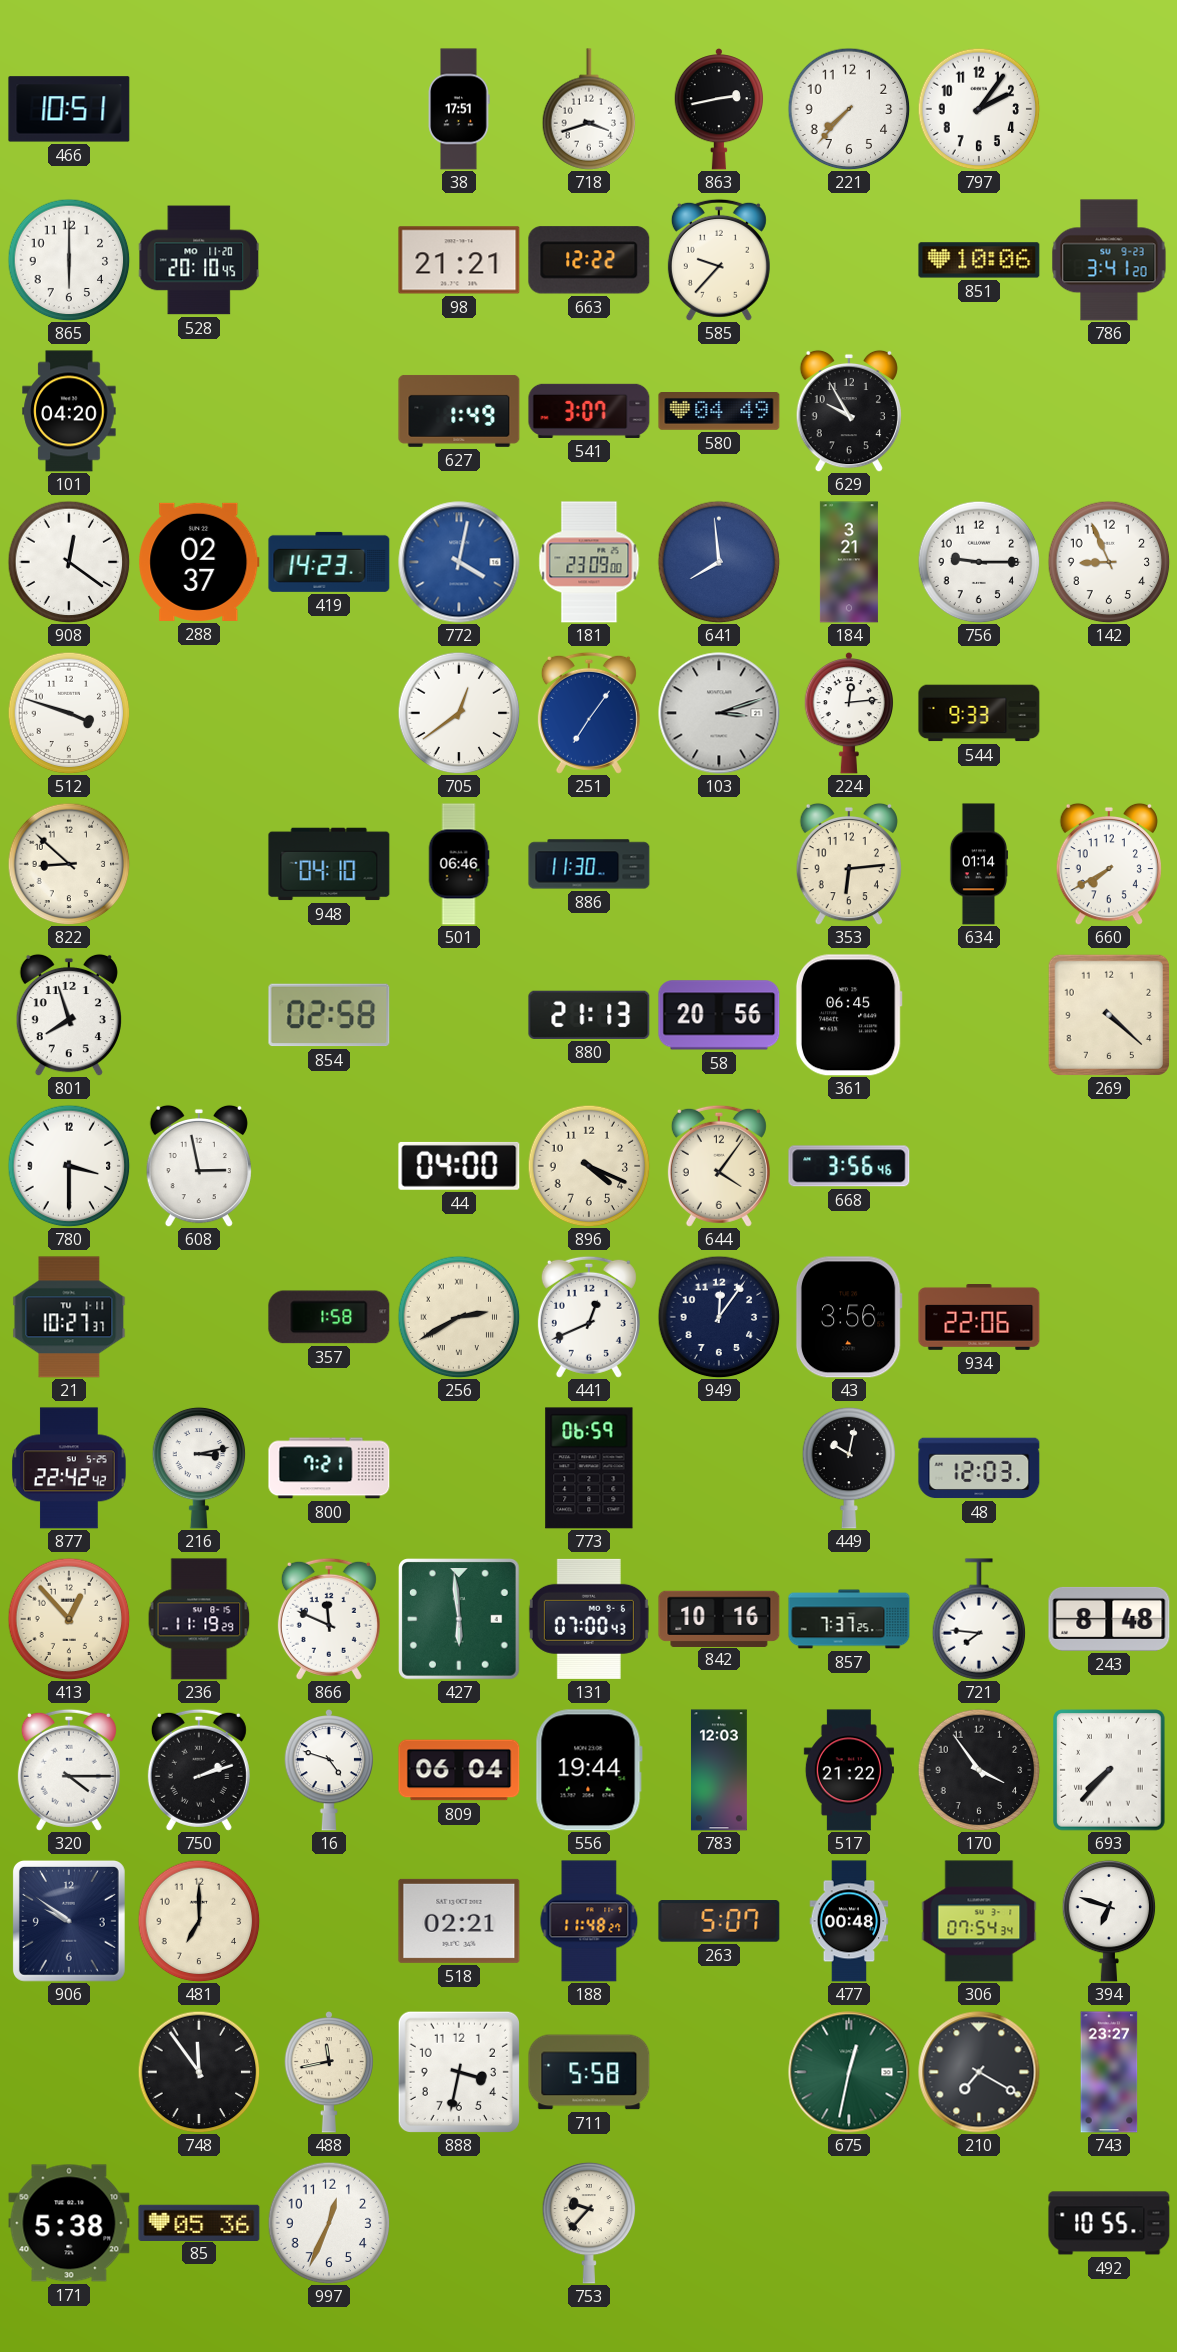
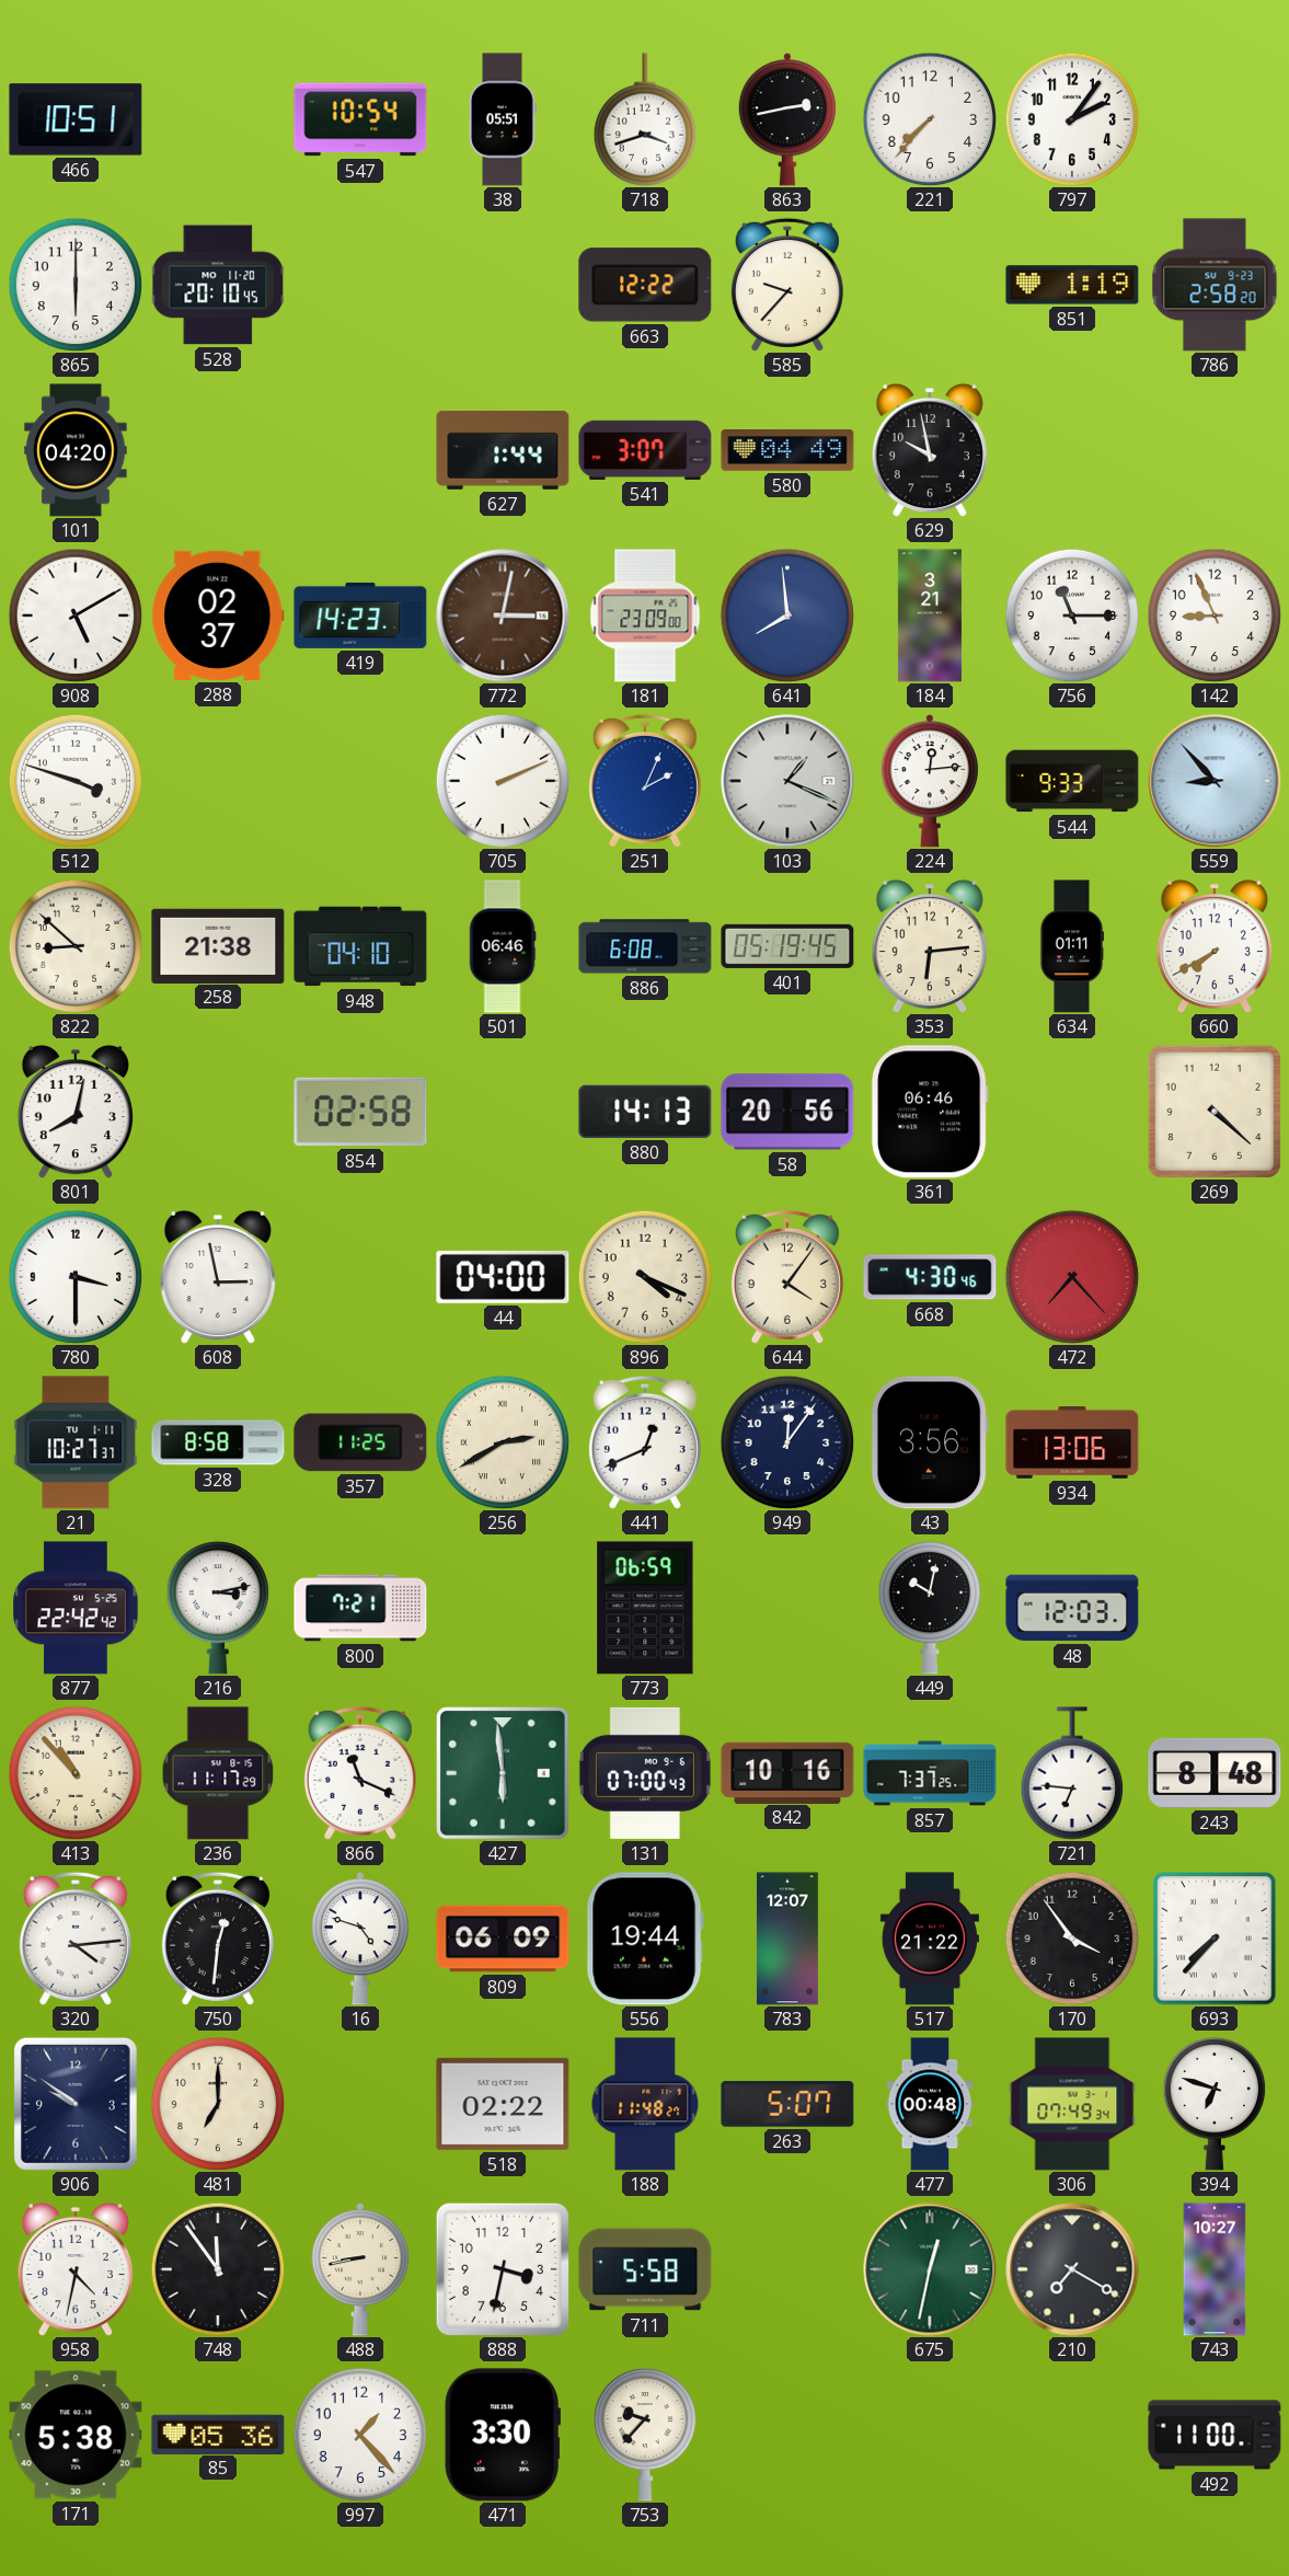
547: none -> 10:54 (360, 119)
38: 17:51 -> 05:51 (503, 119)
98: 21:21 -> none (459, 260)
851: 10:06 -> 1:19 (1072, 285)
786: 3:41 -> 2:58 (1215, 285)
627: 1:49 -> 1:44 (503, 450)
629: 9:55 -> 9:58 (930, 450)
908: 12:21 -> 5:10 (76, 616)
772: 4:02 -> 3:02 (503, 616)
772 dial: blue -> brown (503, 616)
756: 9:15 -> 11:15 (1072, 616)
705: 12:39 -> 2:11 (503, 781)
251: 7:06 -> 2:04 (645, 781)
103: 3:12 -> 1:19 (787, 781)
559: none -> 8:53 (1215, 781)
258: none -> 21:38 (218, 945)
886: 11:30 -> 6:08 (645, 946)
401: none -> 05:19 (787, 946)
634: 01:14 -> 01:11 (1072, 946)
801: 7:57 -> 8:02 (76, 1112)
880: 21:13 -> 14:13 (645, 1112)
361: 06:45 -> 06:46 (930, 1112)
668: 3:56 -> 4:30 (930, 1277)
472: none -> 7:23 (1072, 1277)
328: none -> 8:58 (218, 1442)
357: 1:58 -> 11:25 (360, 1442)
934: 22:06 -> 13:06 (1072, 1444)
413: 12:53 -> 10:53 (76, 1773)
236: 11:19 -> 11:17 (218, 1773)
866: 11:49 -> 11:19 (360, 1773)
721: 7:46 -> 6:46 (1072, 1773)
320: 4:15 -> 4:14 (76, 1939)
750: 2:12 -> 12:31 (218, 1939)
809: 06:04 -> 06:09 (503, 1939)
783: 12:03 -> 12:07 (787, 1939)
518: 02:21 -> 02:22 (503, 2104)
306: 07:54 -> 07:49 (1072, 2104)
958: none -> 4:32 (76, 2269)
488: 11:43 -> 8:43 (359, 2270)
743: 23:27 -> 10:27 (1215, 2269)
997: 12:34 -> 1:23 (360, 2435)
471: none -> 3:30 (503, 2435)
492: 10:55 -> 11:00 (1215, 2435)
